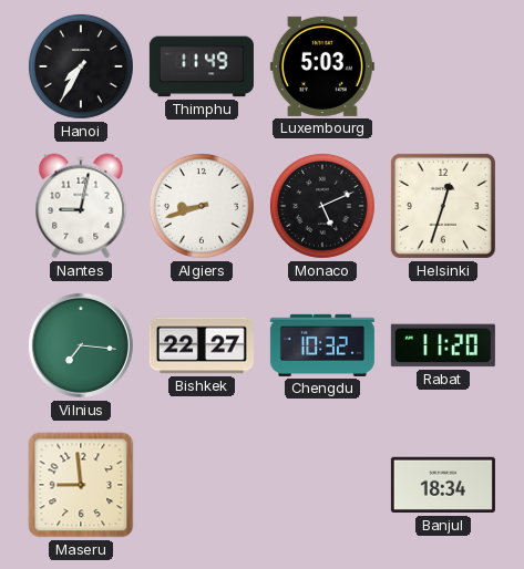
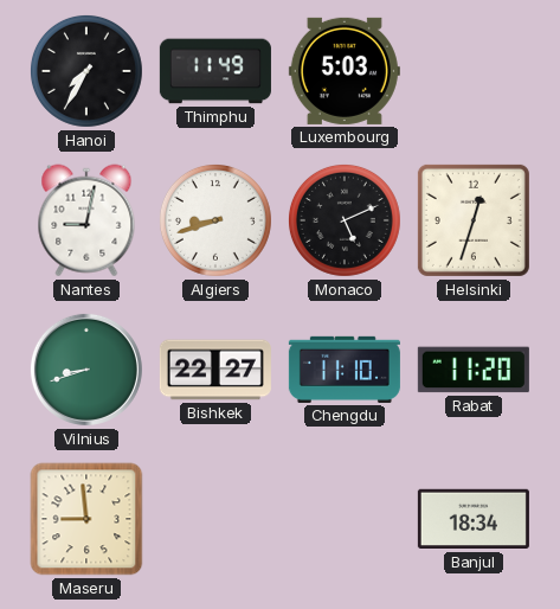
Vilnius: 7:16 -> 8:42 (86, 370)
Chengdu: 10:32 -> 11:10 (345, 370)
